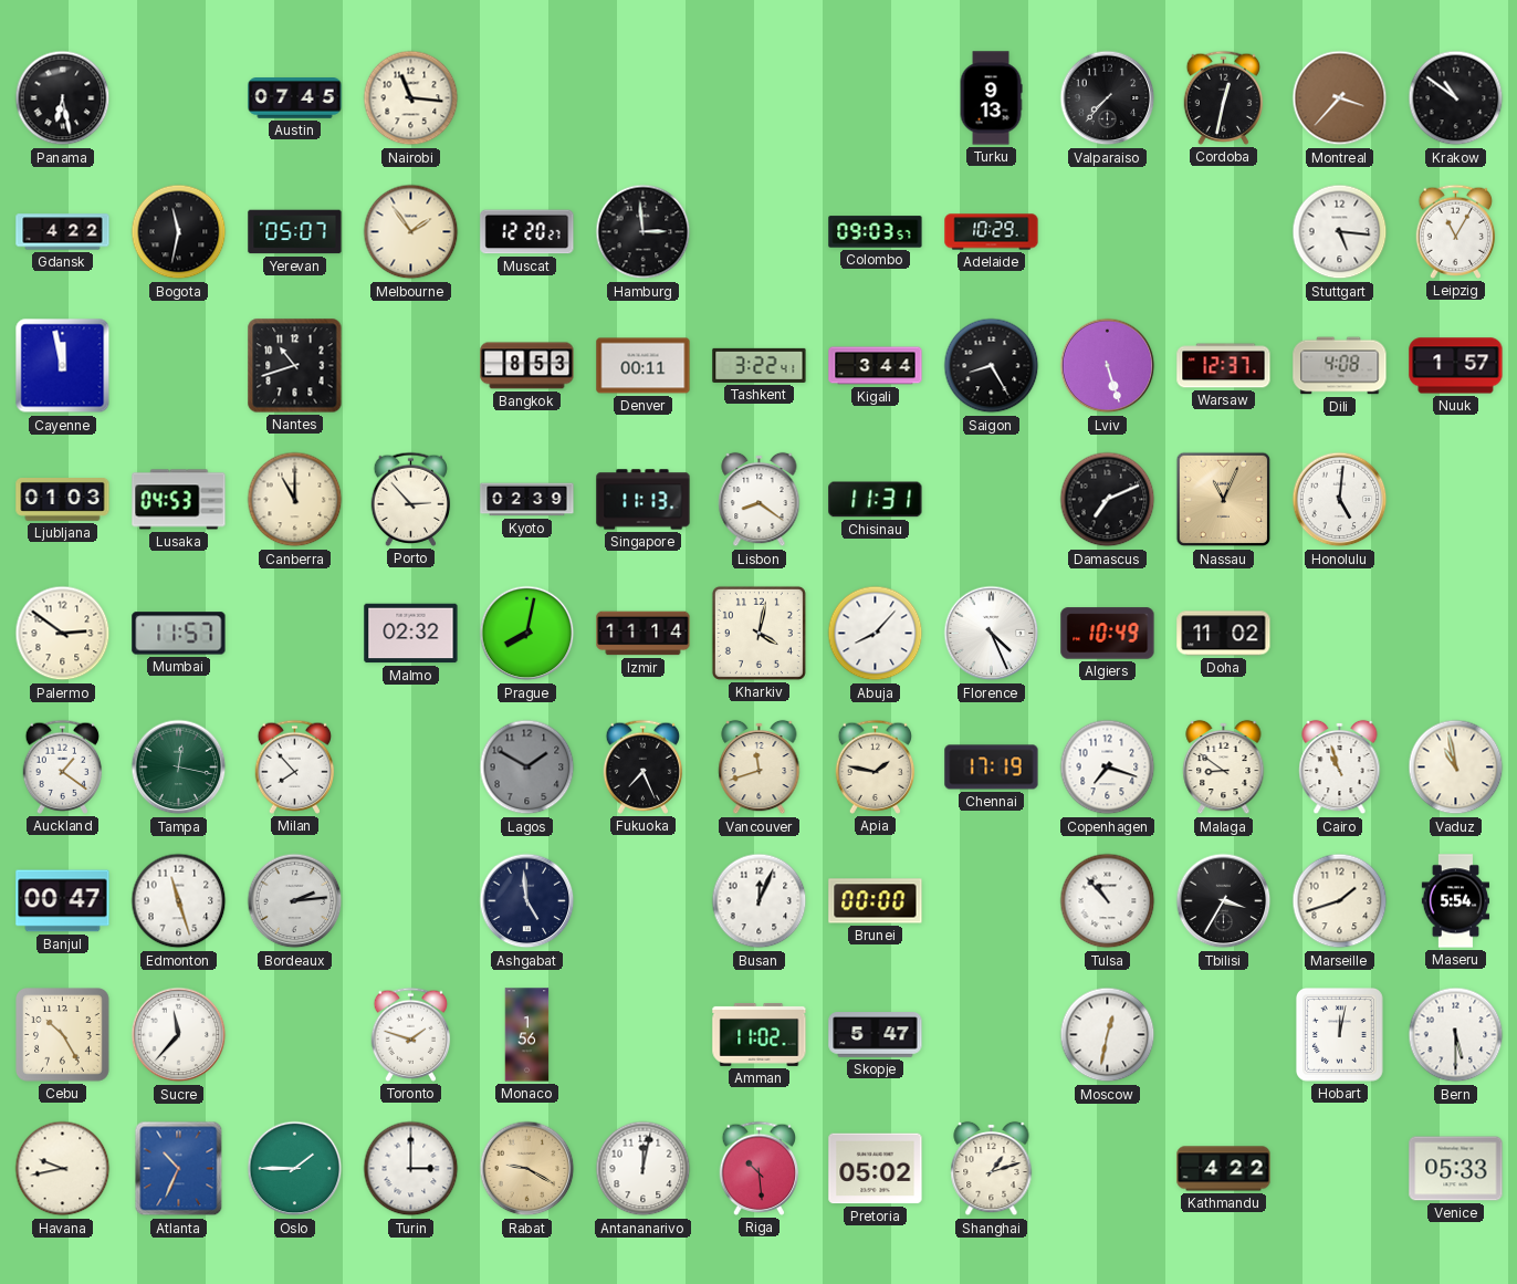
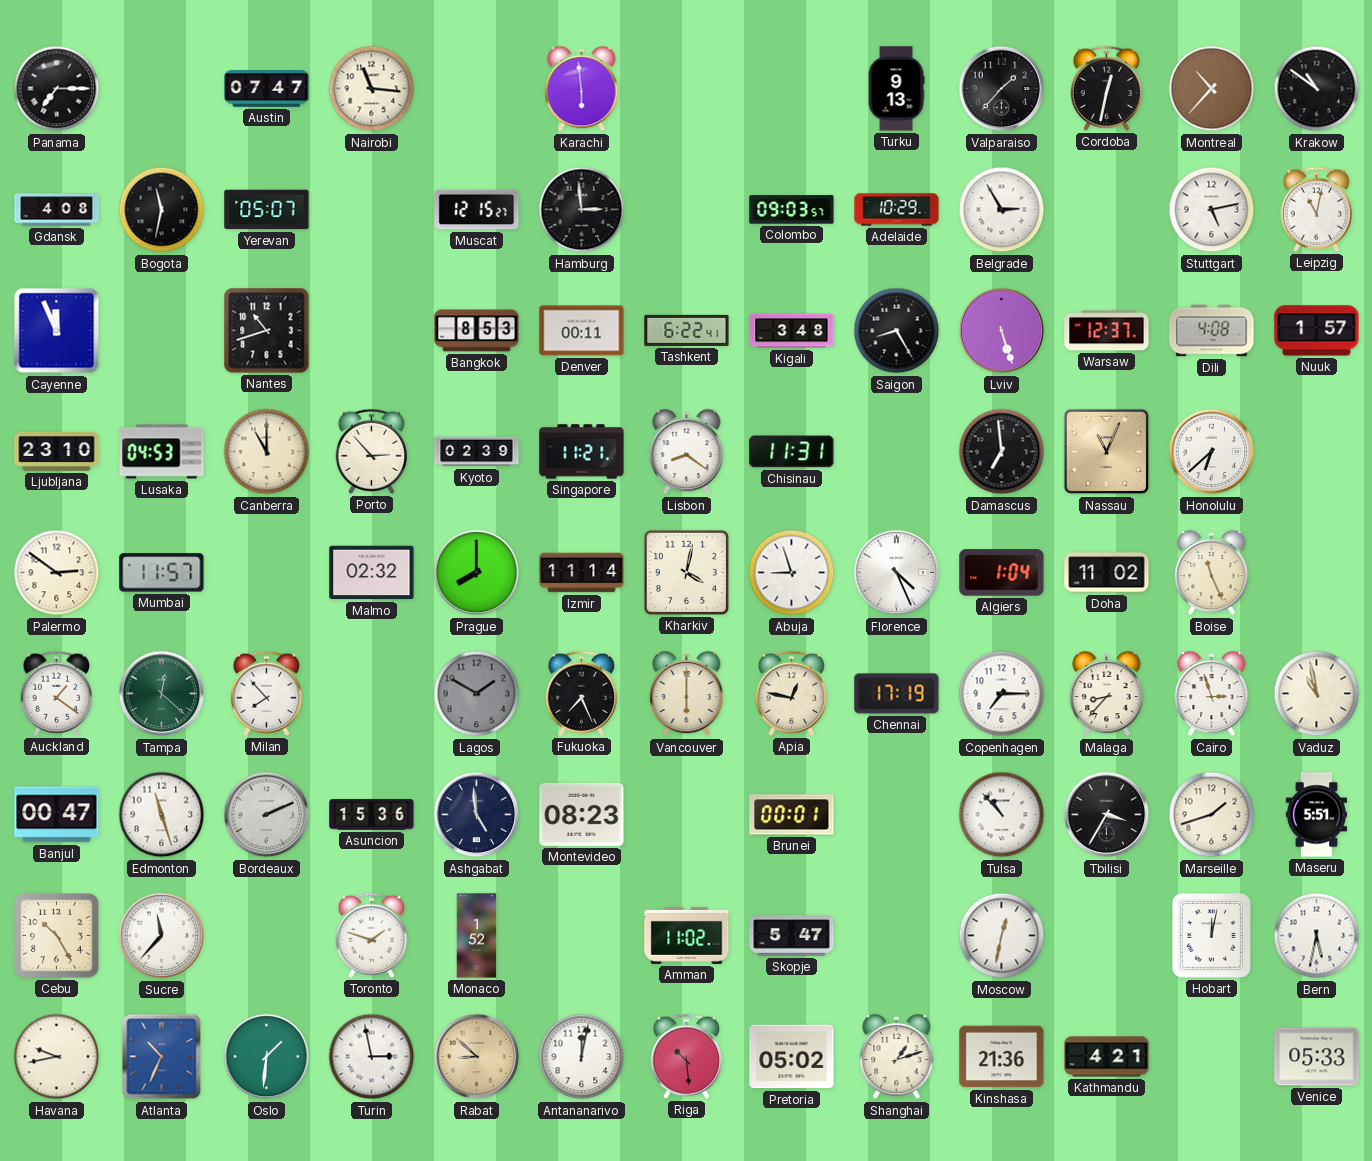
Panama: 6:28 -> 7:15 (57, 89)
Austin: 07:45 -> 07:47 (267, 89)
Karachi: none -> 5:59 (582, 89)
Valparaiso: 7:37 -> 1:37 (1002, 89)
Montreal: 3:37 -> 10:37 (1212, 89)
Gdansk: 4:22 -> 4:08 (57, 210)
Melbourne: 1:54 -> none (411, 232)
Muscat: 12:20 -> 12:15 (477, 210)
Belgrade: none -> 2:55 (1002, 210)
Stuttgart: 5:16 -> 5:13 (1212, 210)
Leipzig: 11:05 -> 11:02 (1317, 209)
Cayenne: 11:58 -> 11:56 (57, 331)
Tashkent: 3:22 -> 6:22 (687, 330)
Kigali: 3:44 -> 3:48 (792, 331)
Ljubljana: 01:03 -> 23:10 (57, 452)
Singapore: 11:13 -> 11:21 (582, 452)
Damascus: 7:11 -> 6:59 (1002, 452)
Honolulu: 5:01 -> 6:38 (1212, 452)
Prague: 8:02 -> 8:00 (477, 573)
Abuja: 8:07 -> 8:57 (792, 573)
Algiers: 10:49 -> 1:04 (1002, 573)
Boise: none -> 11:26 (1212, 573)
Tampa: 12:17 -> 12:22 (162, 694)
Vancouver: 11:42 -> 6:00 (687, 694)
Apia: 1:47 -> 12:47 (792, 693)
Copenhagen: 7:18 -> 7:15 (1002, 694)
Malaga: 8:51 -> 8:37 (1107, 694)
Cairo: 10:57 -> 2:57 (1212, 694)
Bordeaux: 2:14 -> 2:11 (267, 815)
Asuncion: none -> 15:36 (372, 815)
Montevideo: none -> 08:23 (582, 814)
Busan: 12:04 -> none (760, 901)
Brunei: 00:00 -> 00:01 (792, 815)
Maseru: 5:54 -> 5:51 (1317, 815)
Monaco: 1:56 -> 1:52 (477, 936)
Bern: 5:30 -> 5:32 (1317, 936)
Oslo: 1:45 -> 1:31 (267, 1057)
Turin: 3:00 -> 2:58 (372, 1057)
Rabat: 9:20 -> 8:52 (477, 1057)
Kinshasa: none -> 21:36 (1002, 1057)
Kathmandu: 4:22 -> 4:21 (1107, 1057)
